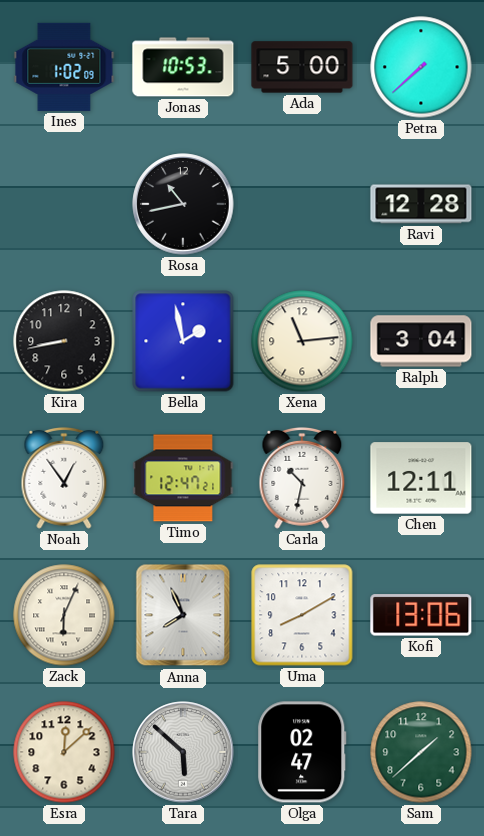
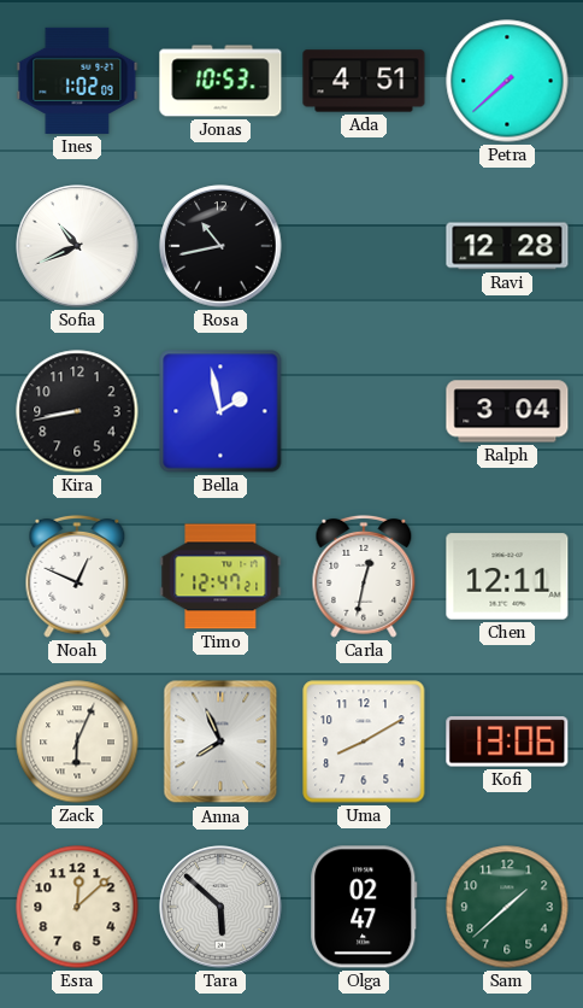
Ada: 5:00 -> 4:51 (364, 81)
Sofia: none -> 10:41 (77, 246)
Xena: 11:14 -> none (302, 341)
Noah: 12:54 -> 12:49 (77, 576)
Carla: 10:32 -> 12:32 (364, 576)
